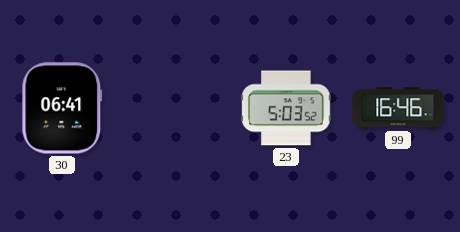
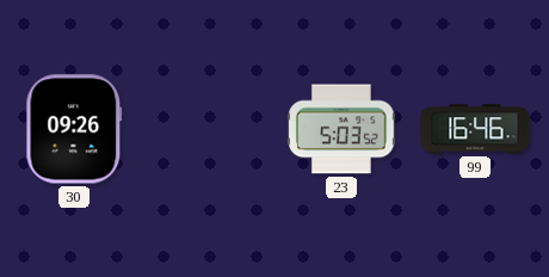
30: 06:41 -> 09:26 (74, 129)
